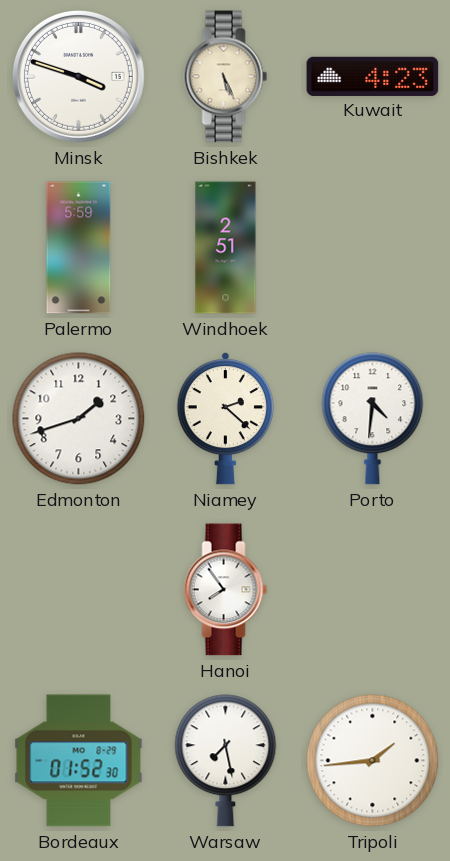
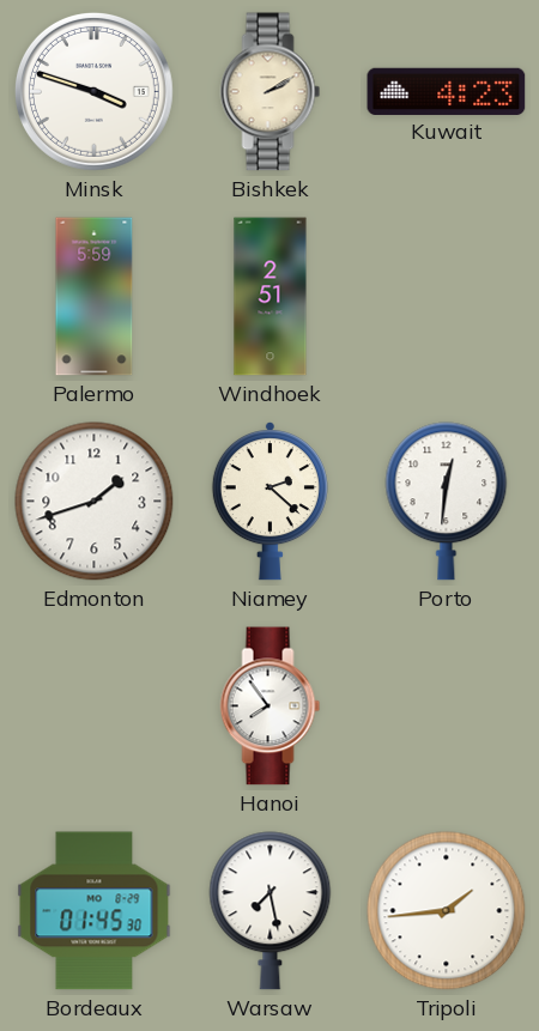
Bishkek: 5:26 -> 2:10 (271, 92)
Porto: 4:31 -> 12:31 (447, 502)
Bordeaux: 01:52 -> 01:45 (95, 911)
